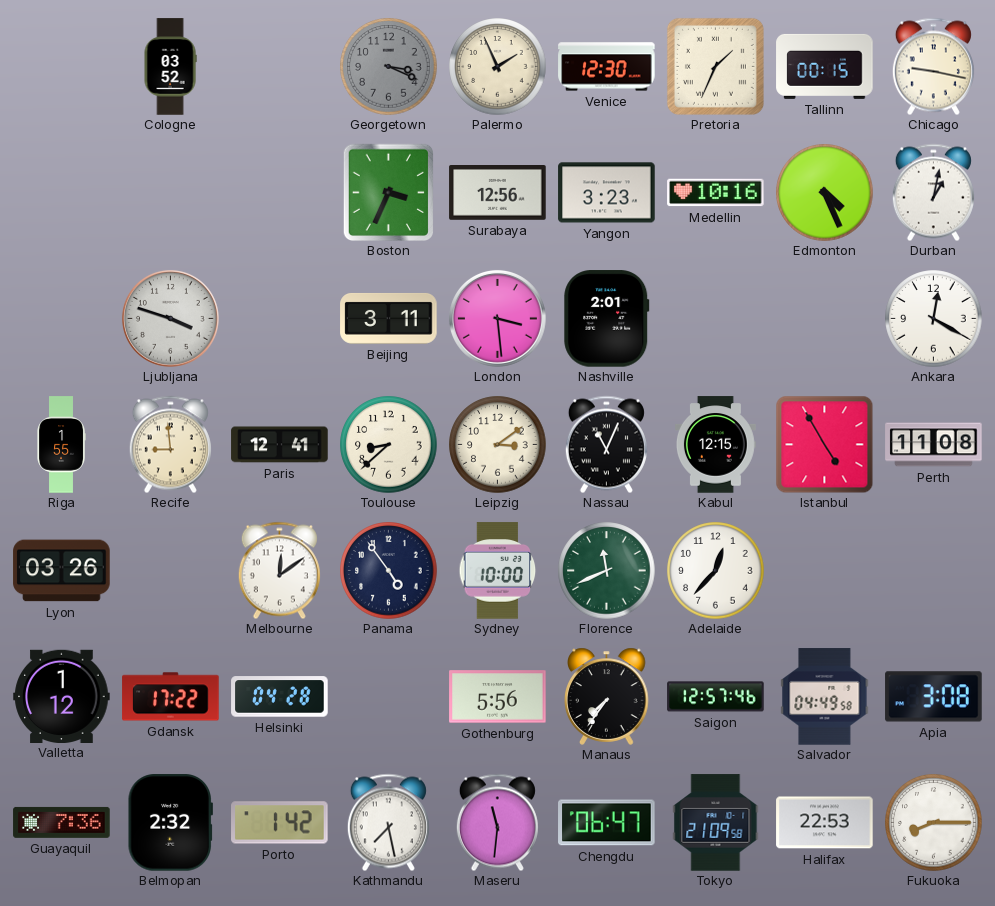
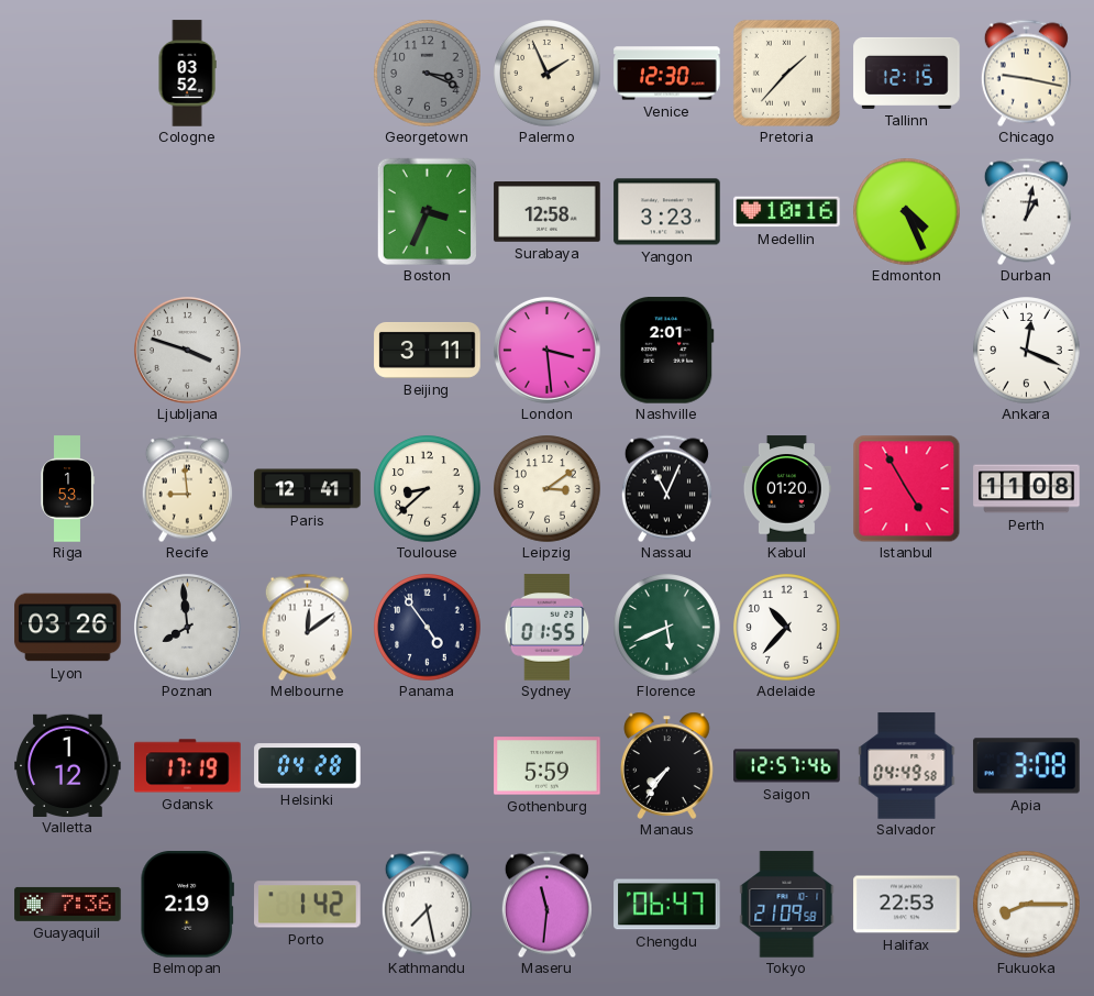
Pretoria: 1:34 -> 1:37 (786, 73)
Tallinn: 00:15 -> 12:15 (907, 73)
Surabaya: 12:56 -> 12:58 (548, 212)
Ankara: 12:20 -> 12:19 (1027, 351)
Riga: 1:55 -> 1:53 (67, 489)
Kabul: 12:15 -> 01:20 (786, 489)
Poznan: none -> 7:59 (187, 627)
Sydney: 10:00 -> 01:55 (548, 628)
Florence: 11:41 -> 5:41 (667, 628)
Adelaide: 12:37 -> 10:37 (787, 628)
Gdansk: 17:22 -> 17:19 (188, 766)
Gothenburg: 5:56 -> 5:59 (548, 766)
Belmopan: 2:32 -> 2:19 (187, 905)
